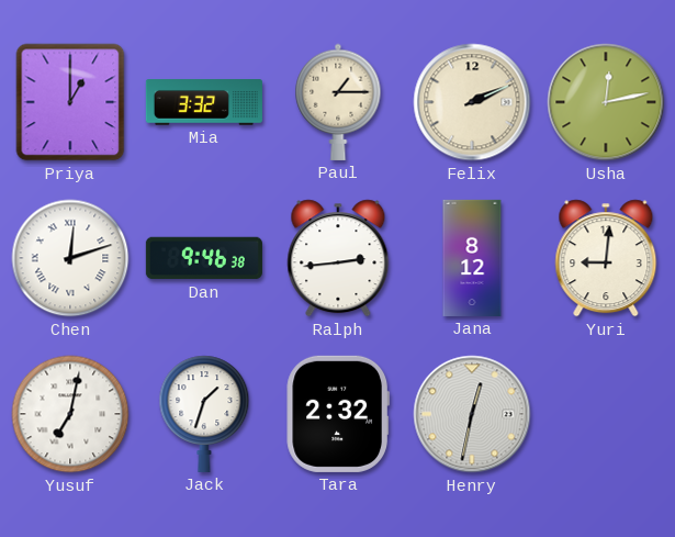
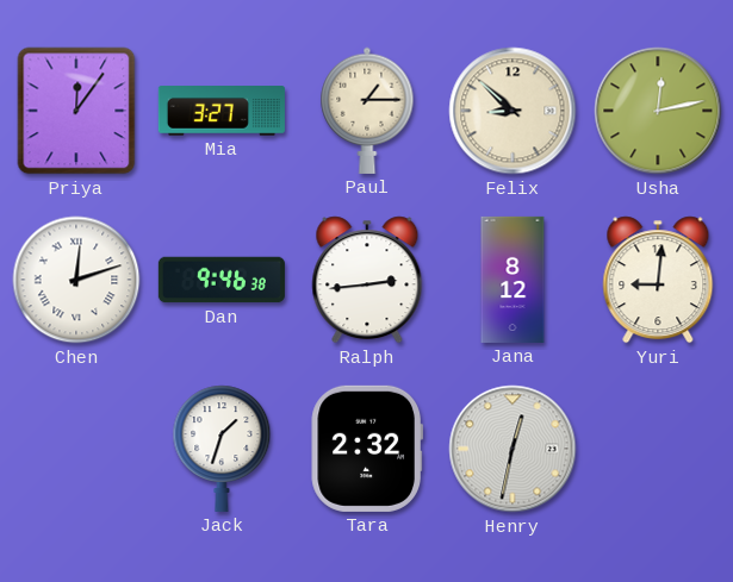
Priya: 1:00 -> 12:06 (76, 111)
Mia: 3:32 -> 3:27 (222, 111)
Felix: 2:11 -> 8:52 (513, 111)
Yusuf: 7:02 -> none (70, 414)
